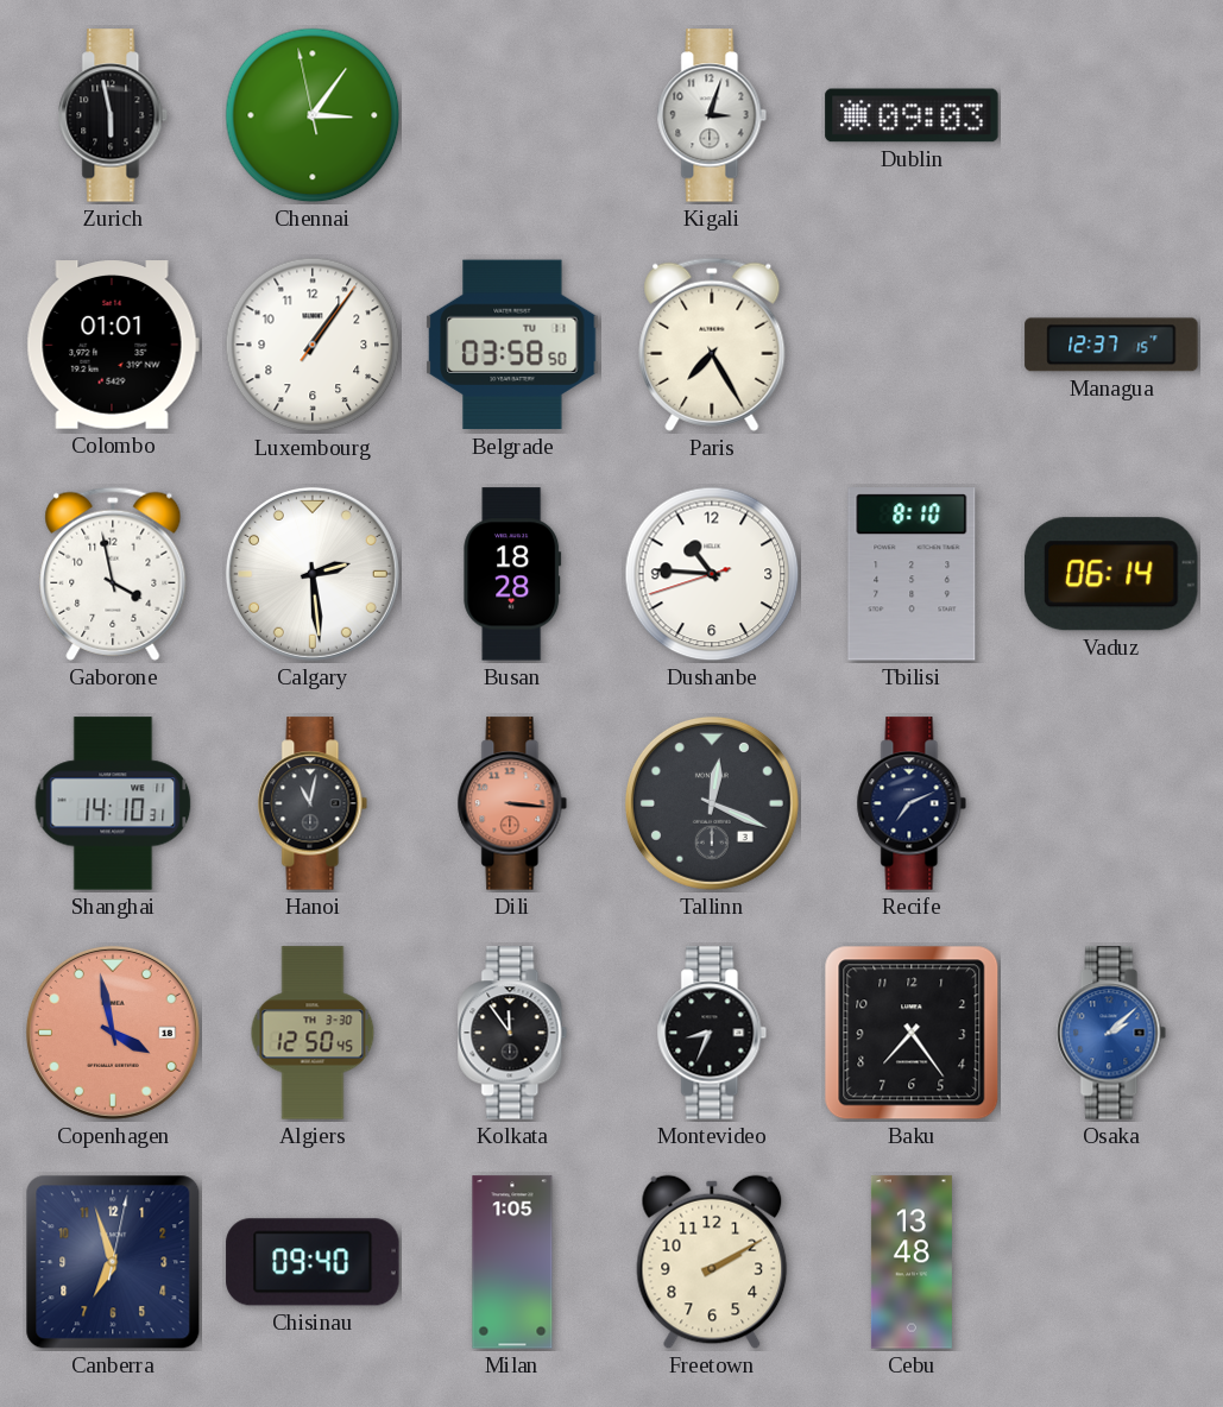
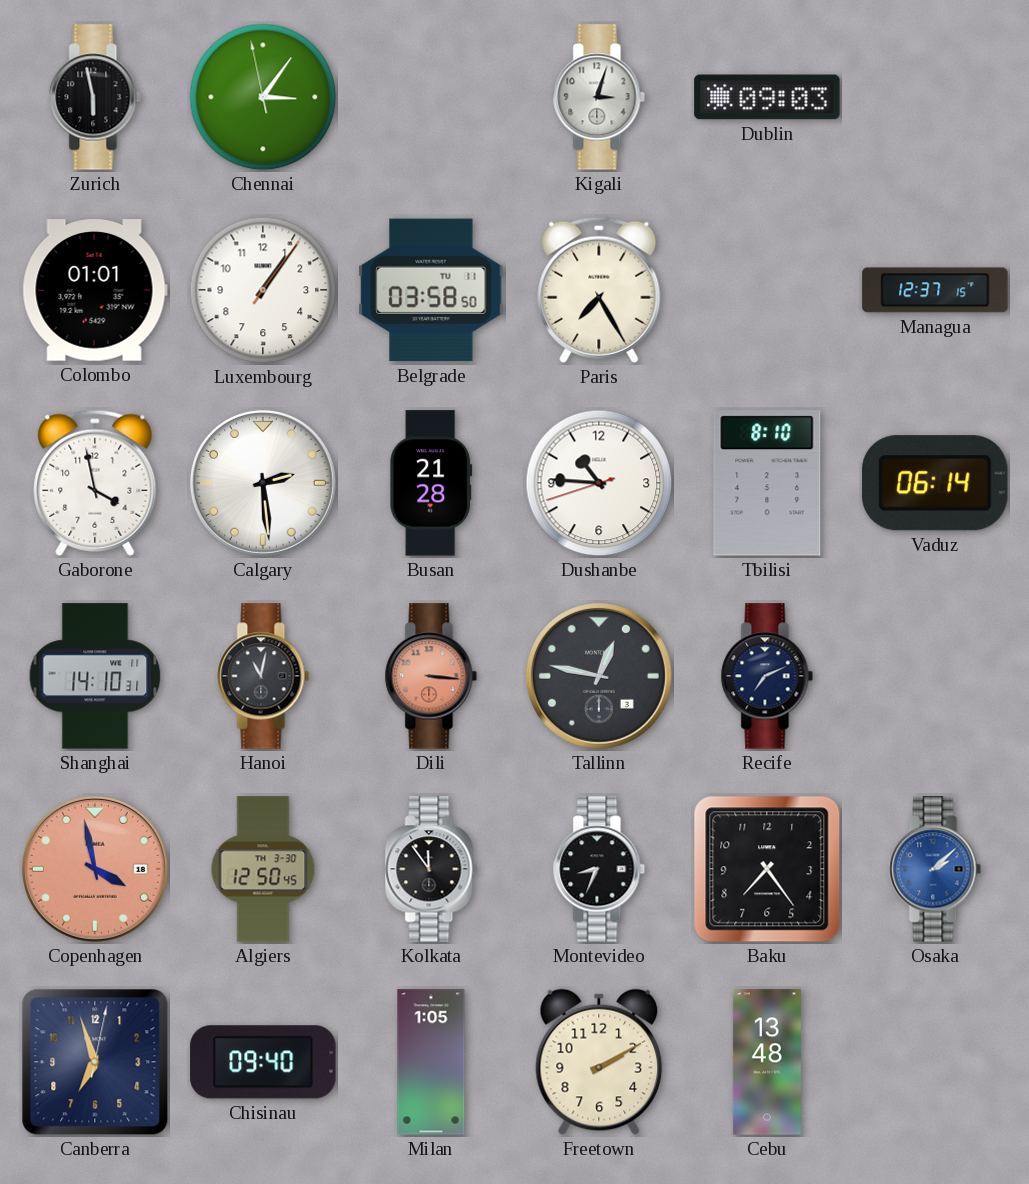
Busan: 18:28 -> 21:28 (431, 483)
Tallinn: 12:19 -> 12:47 (599, 676)
